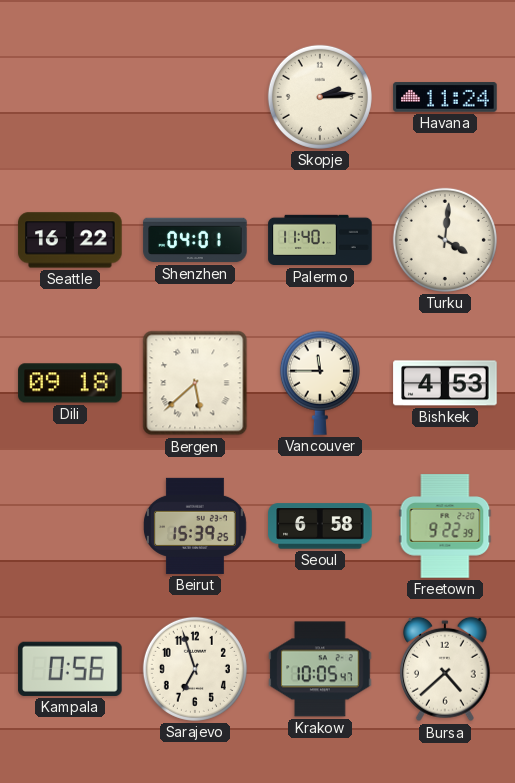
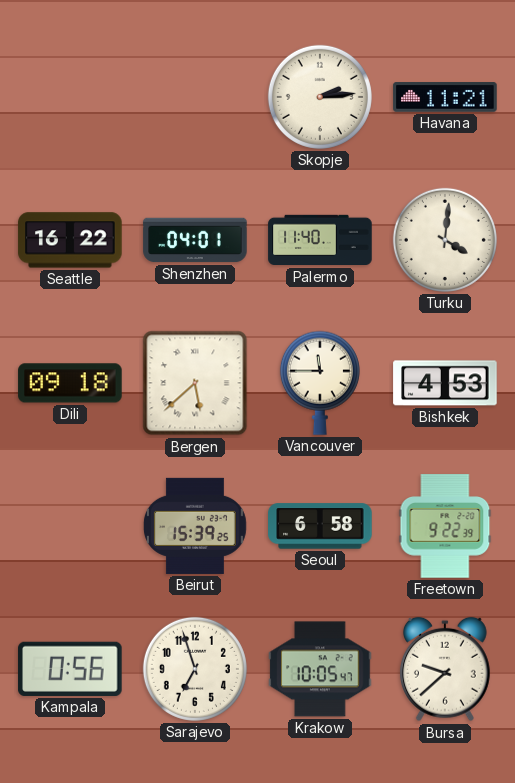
Havana: 11:24 -> 11:21 (445, 97)
Bursa: 4:38 -> 9:38 (445, 669)
